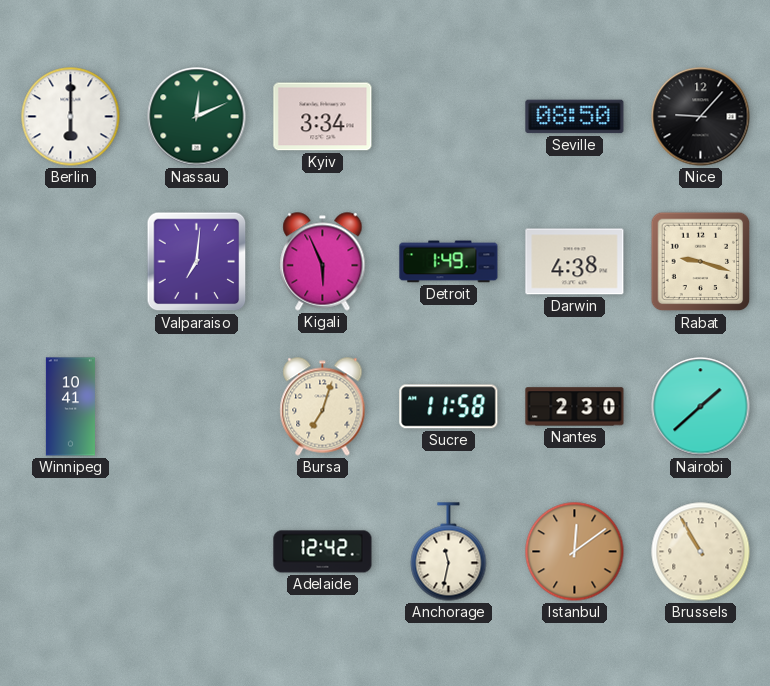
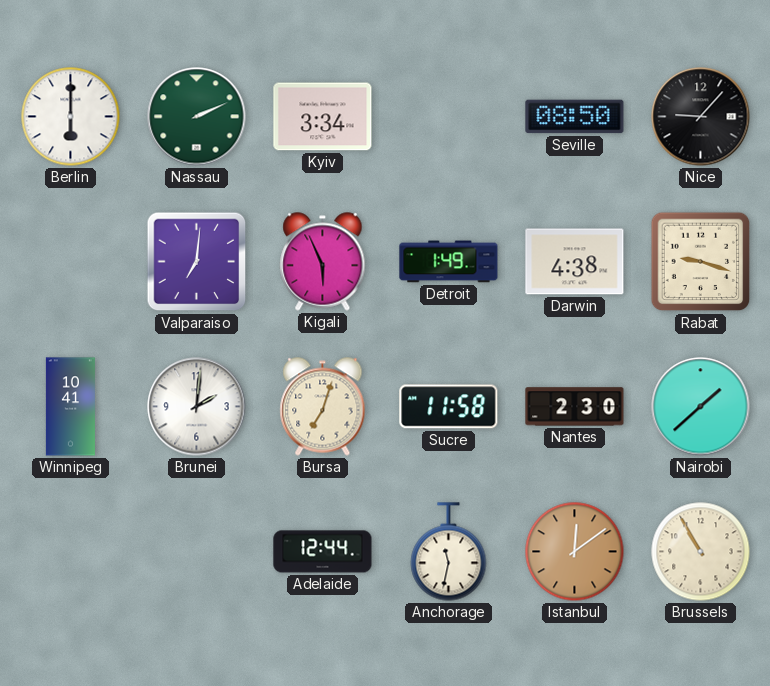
Nassau: 12:11 -> 2:11 (197, 117)
Brunei: none -> 2:01 (197, 407)
Adelaide: 12:42 -> 12:44 (323, 552)
